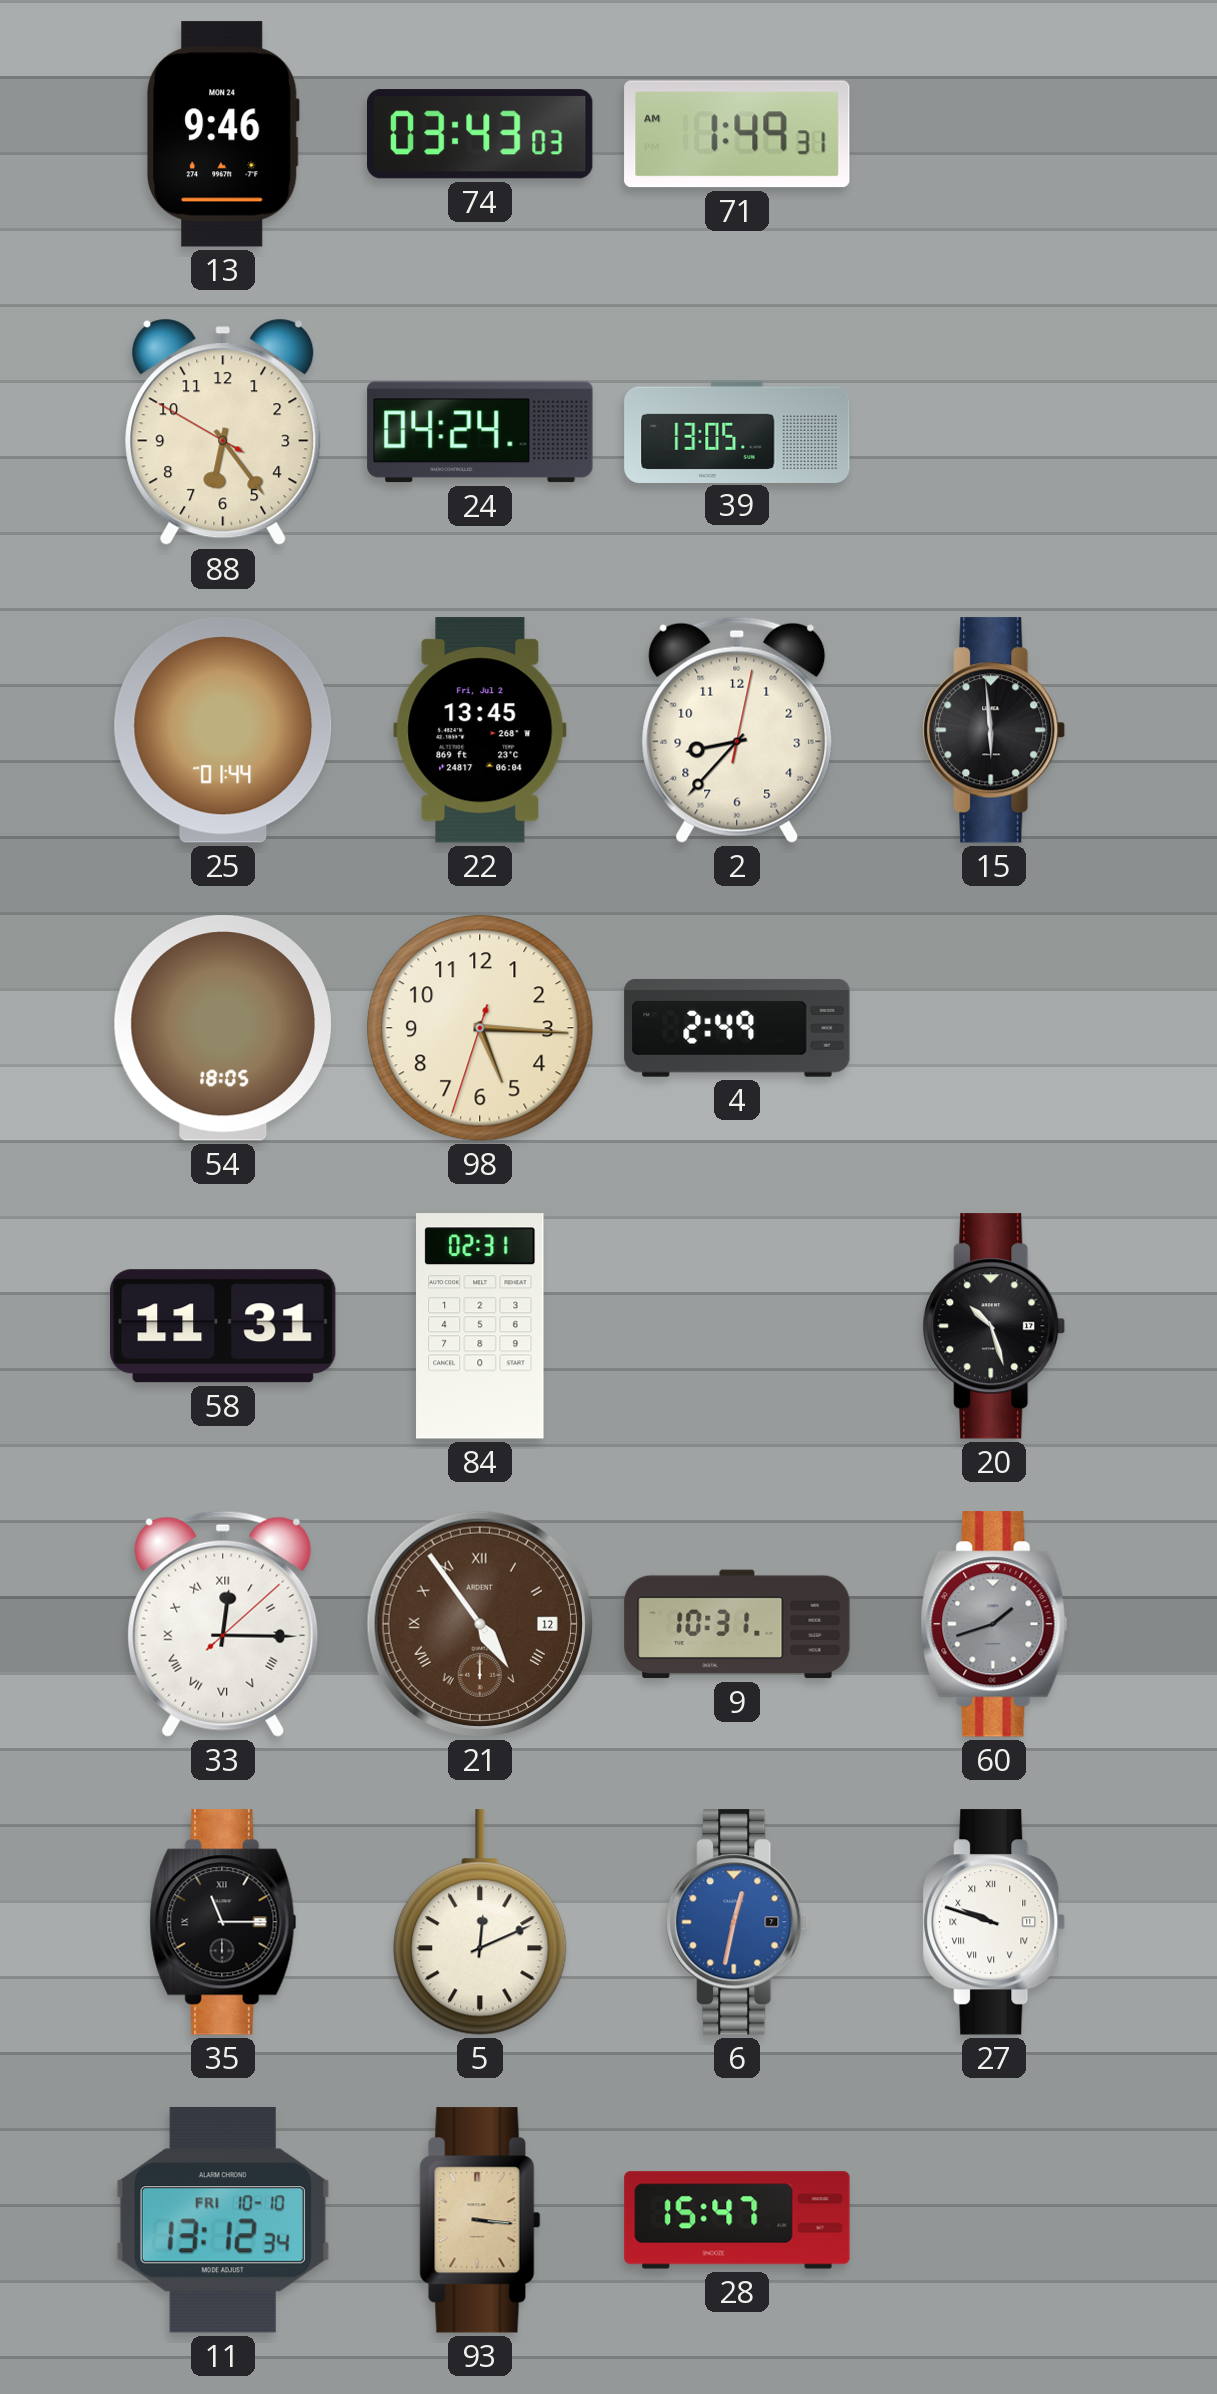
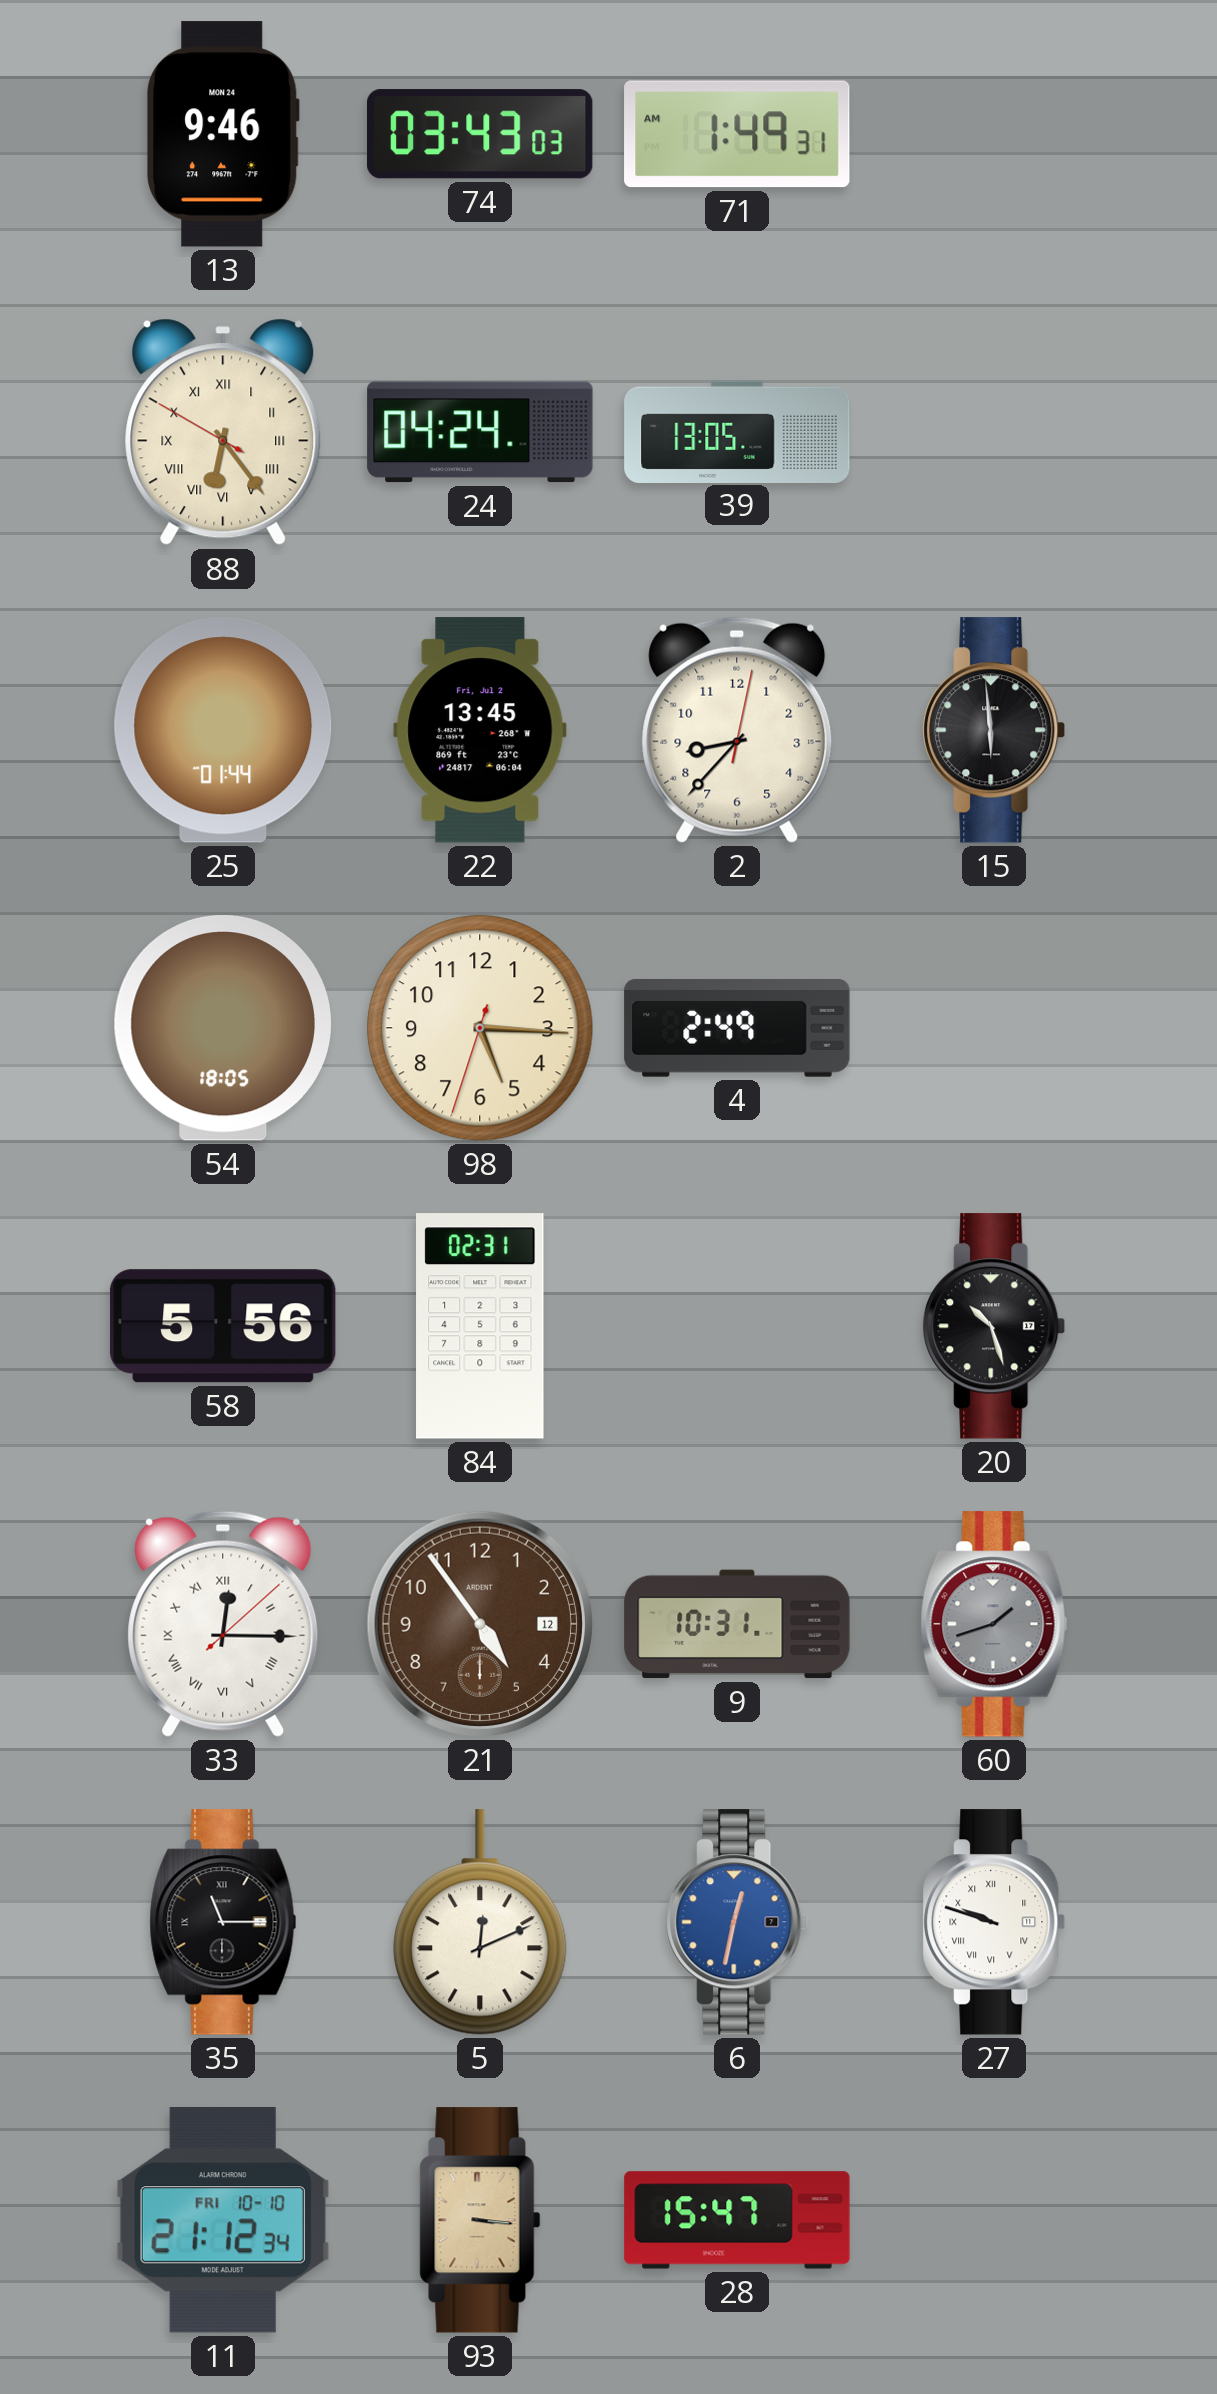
88 numerals: Arabic -> Roman (223, 432)
58: 11:31 -> 5:56 (224, 1326)
21 numerals: Roman -> Arabic (480, 1624)
11: 13:12 -> 21:12 (223, 2221)
